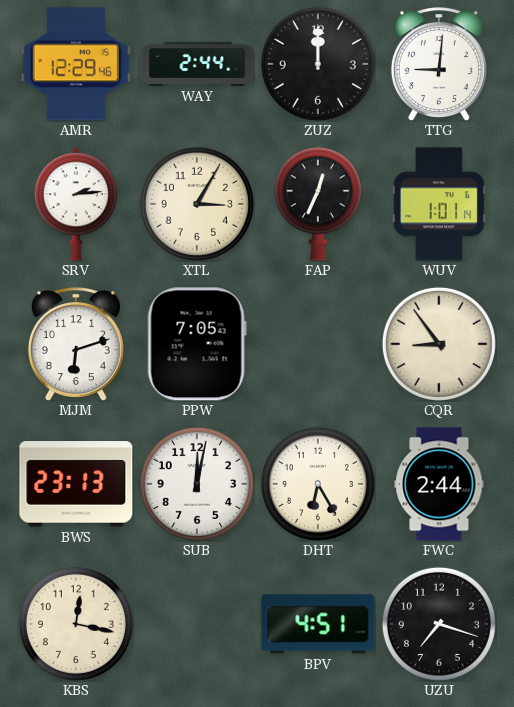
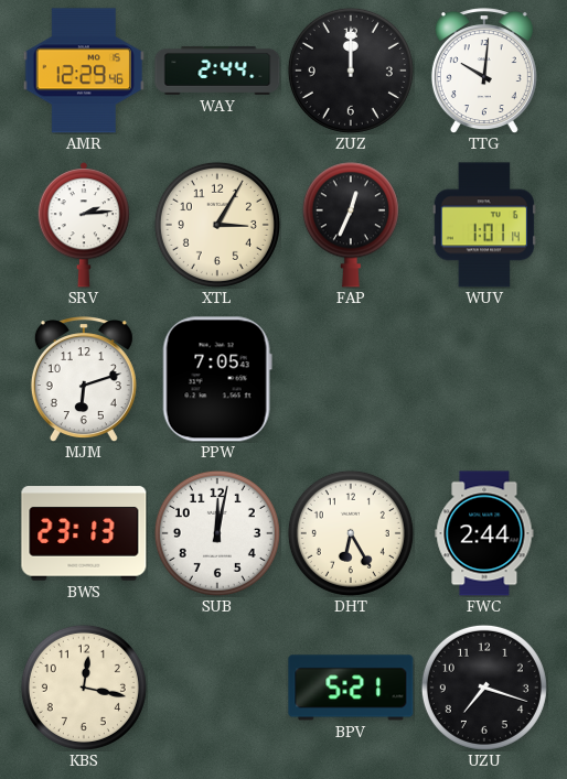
TTG: 9:01 -> 10:01 (484, 71)
CQR: 8:54 -> none (439, 344)
BPV: 4:51 -> 5:21 (351, 688)
